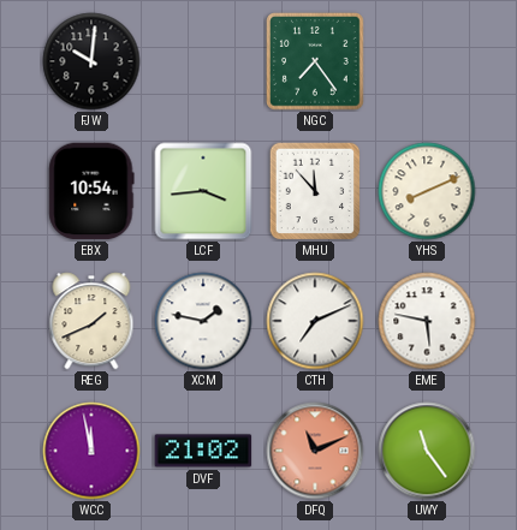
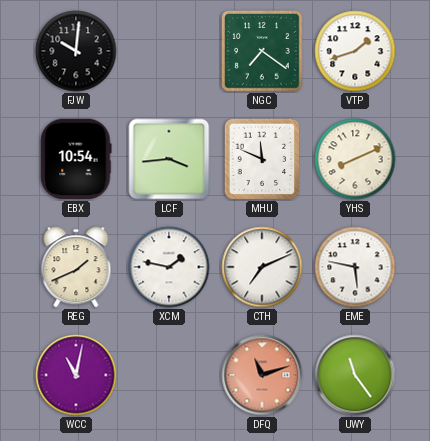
NGC: 7:24 -> 7:21 (262, 51)
VTP: none -> 1:42 (355, 51)
MHU: 11:53 -> 11:49 (262, 159)
WCC: 11:58 -> 11:02 (76, 375)
DVF: 21:02 -> none (203, 451)
DFQ: 11:11 -> 11:12 (262, 375)
